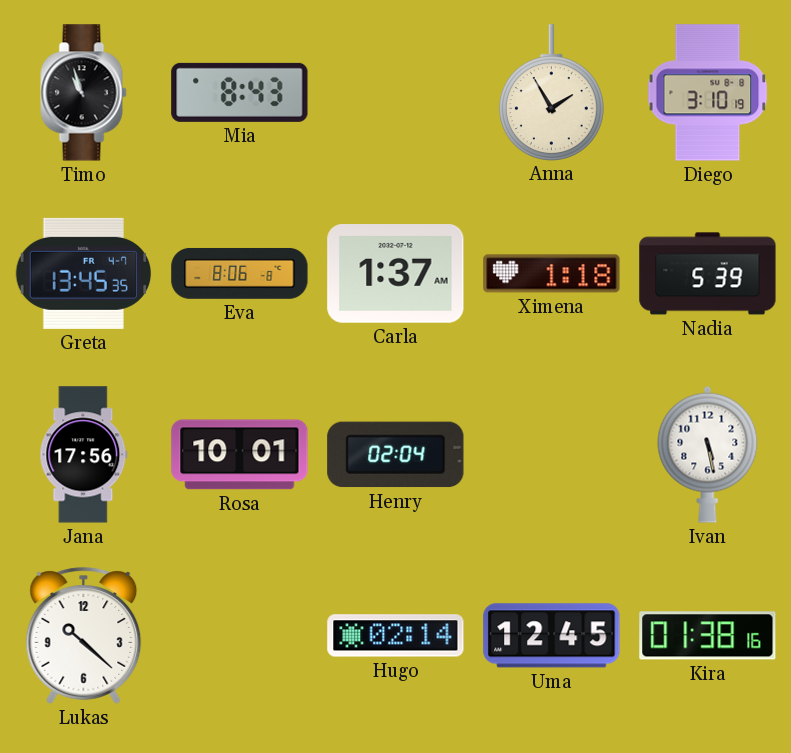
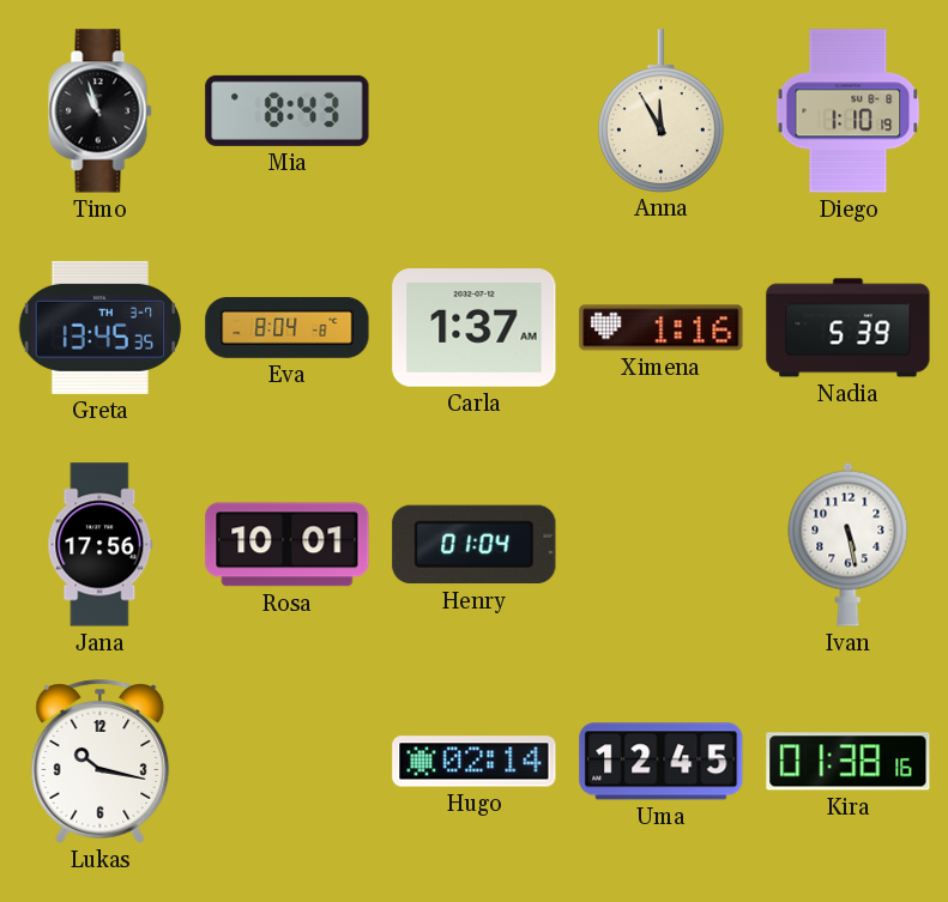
Anna: 1:55 -> 11:55 (660, 110)
Diego: 3:10 -> 1:10 (849, 111)
Greta date: FR 4-7 -> TH 3-7 (101, 327)
Eva: 8:06 -> 8:04 (288, 327)
Ximena: 1:18 -> 1:16 (662, 328)
Henry: 02:04 -> 01:04 (475, 545)
Lukas: 10:22 -> 10:17 (101, 762)
